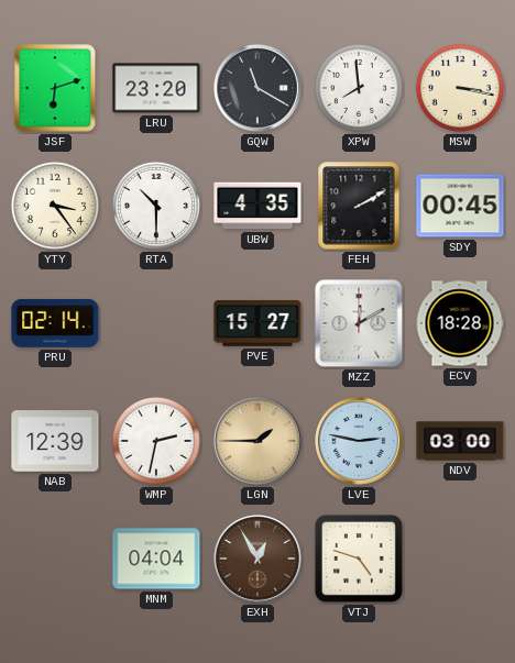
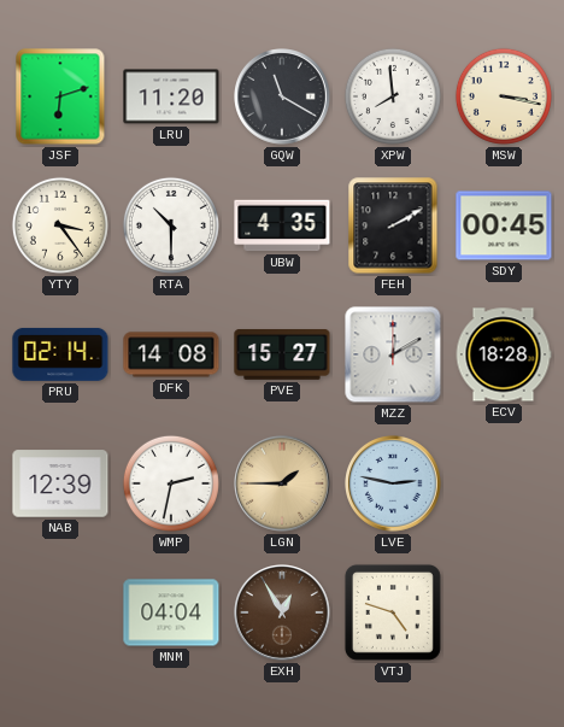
LRU: 23:20 -> 11:20 (171, 96)
DFK: none -> 14:08 (171, 354)
NDV: 03:00 -> none (460, 441)
